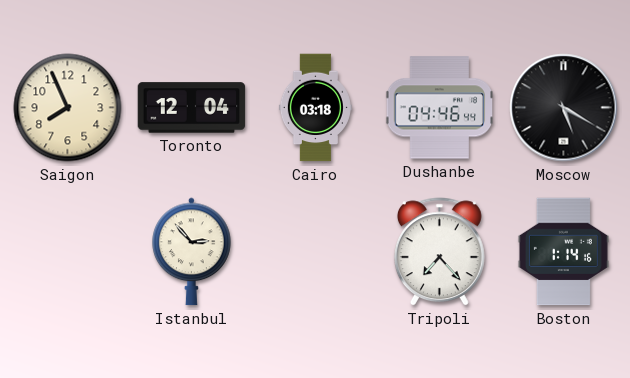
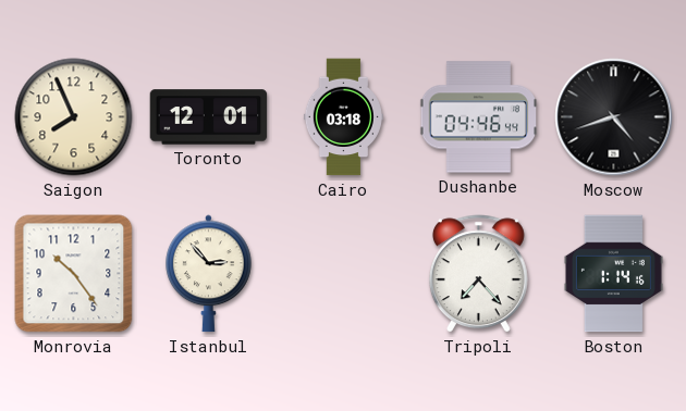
Toronto: 12:04 -> 12:01 (209, 117)
Moscow: 5:20 -> 4:42 (614, 117)
Monrovia: none -> 10:24 (74, 274)
